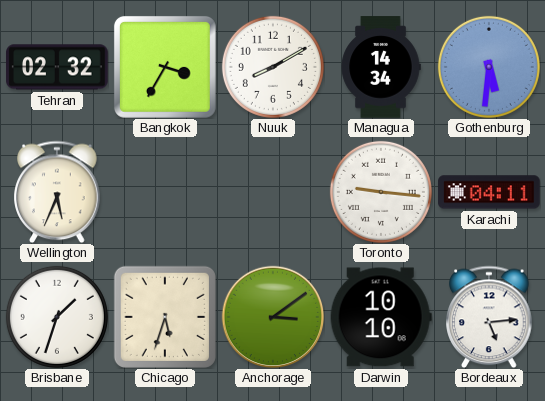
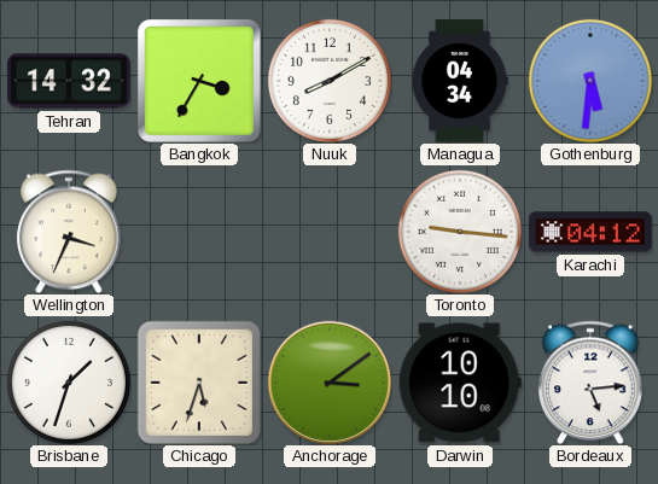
Tehran: 02:32 -> 14:32 (69, 81)
Managua: 14:34 -> 04:34 (460, 81)
Wellington: 5:34 -> 3:34 (69, 232)
Karachi: 04:11 -> 04:12 (590, 232)
